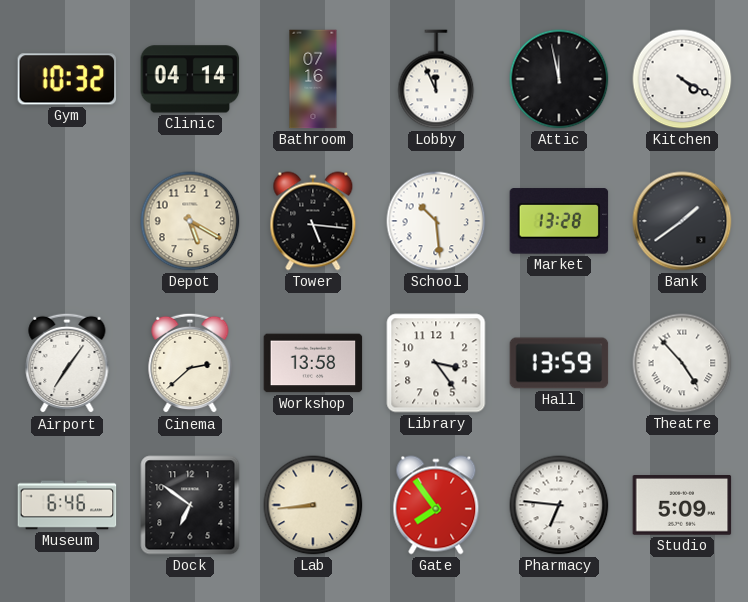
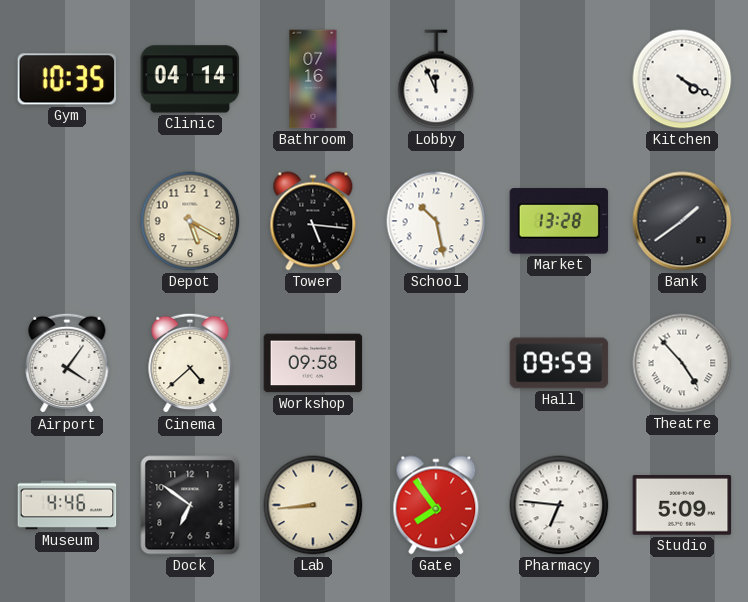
Gym: 10:32 -> 10:35 (67, 79)
Attic: 11:58 -> none (559, 79)
School: 10:29 -> 10:28 (436, 221)
Airport: 7:06 -> 4:06 (67, 363)
Cinema: 2:38 -> 4:38 (190, 363)
Workshop: 13:58 -> 09:58 (313, 363)
Library: 3:24 -> none (436, 363)
Hall: 13:59 -> 09:59 (559, 363)
Museum: 6:46 -> 4:46 (67, 505)
